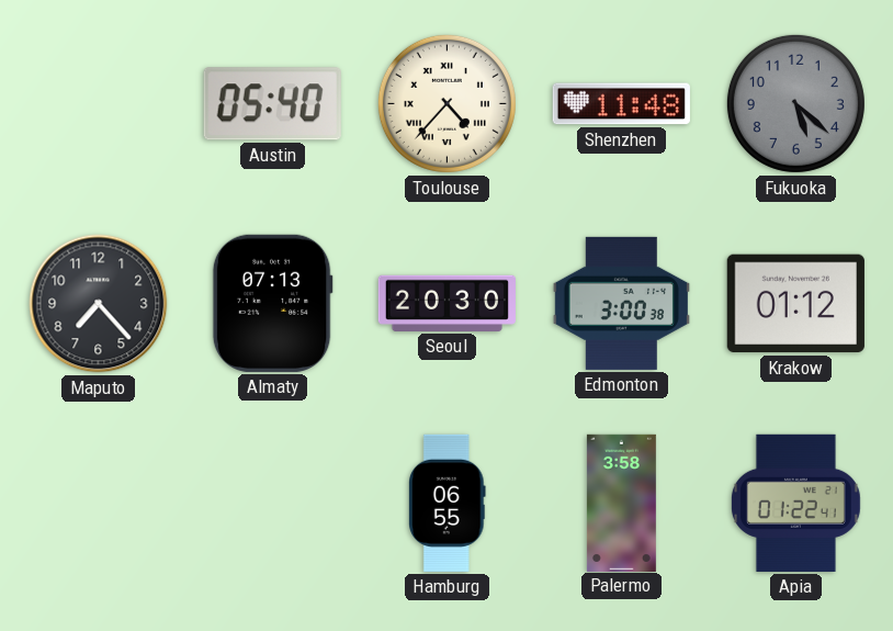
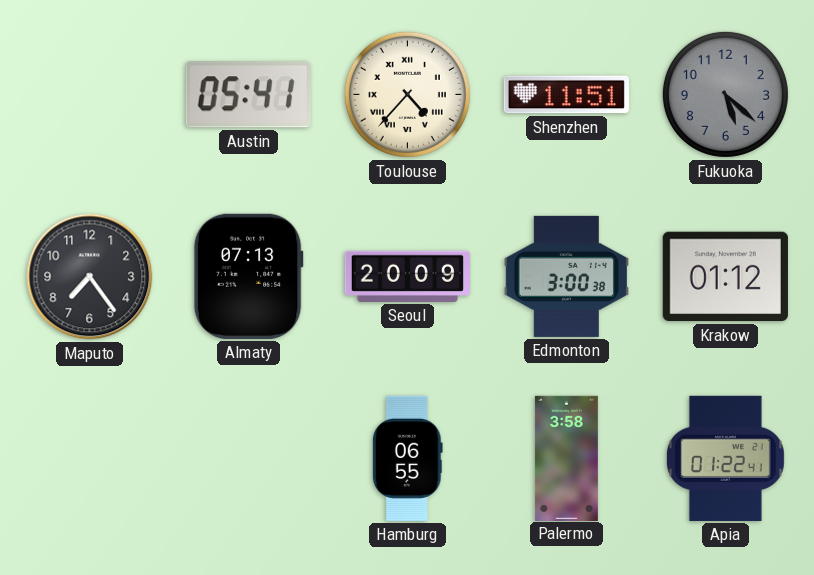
Austin: 05:40 -> 05:41 (248, 95)
Shenzhen: 11:48 -> 11:51 (566, 95)
Maputo: 7:23 -> 7:24 (90, 277)
Seoul: 20:30 -> 20:09 (407, 276)
